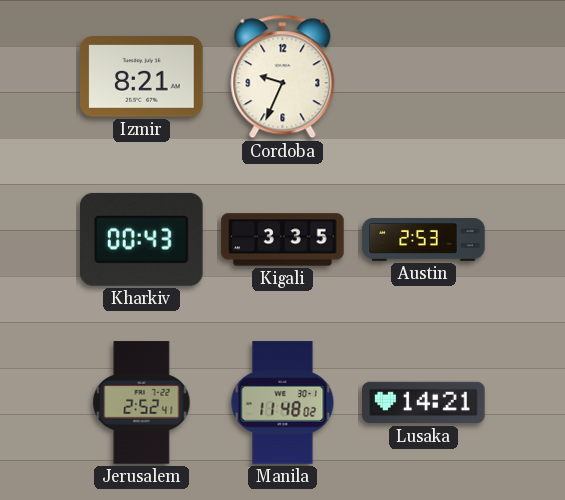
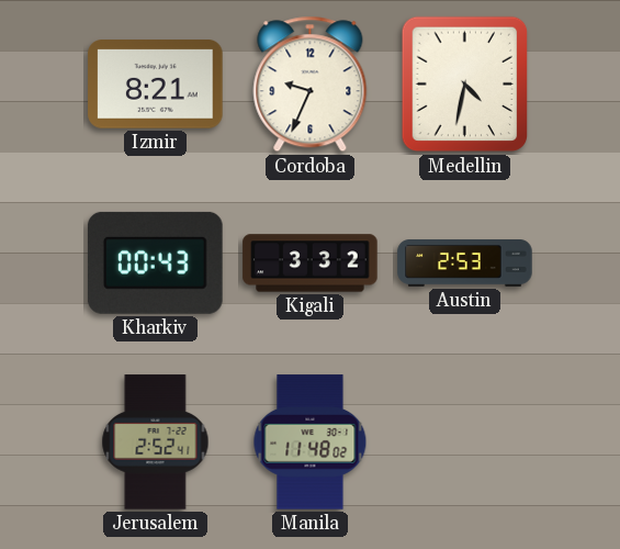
Medellin: none -> 4:32 (465, 85)
Kigali: 3:35 -> 3:32 (311, 264)
Lusaka: 14:21 -> none (424, 403)
